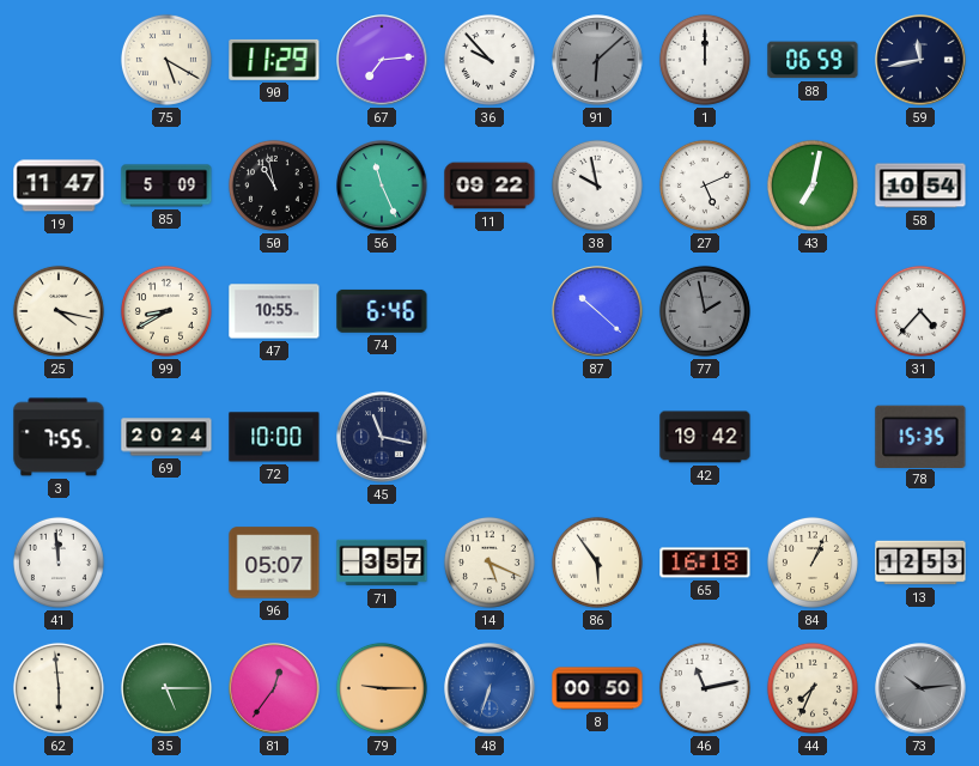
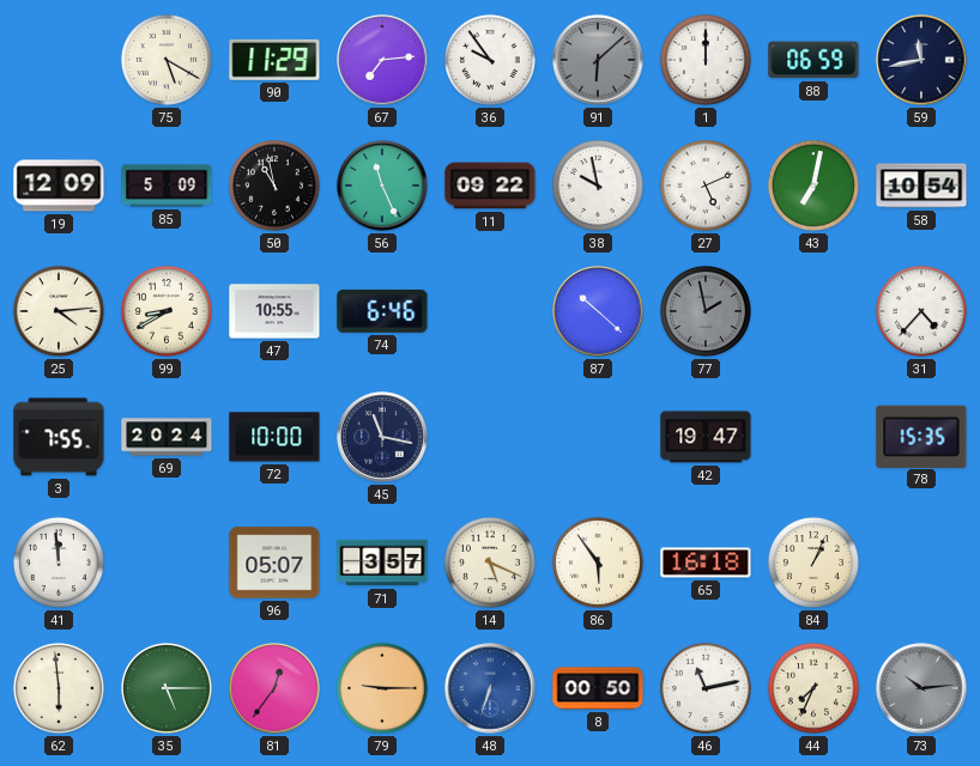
36: 9:53 -> 9:54 (490, 60)
19: 11:47 -> 12:09 (59, 186)
25: 4:17 -> 4:14 (59, 311)
42: 19:42 -> 19:47 (706, 437)
13: 12:53 -> none (920, 563)
